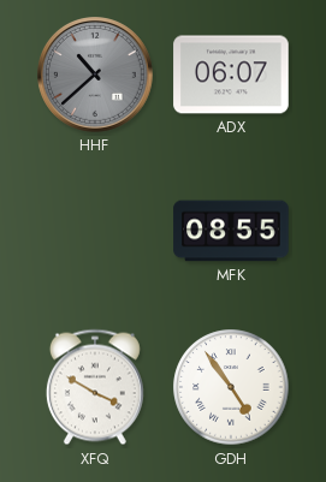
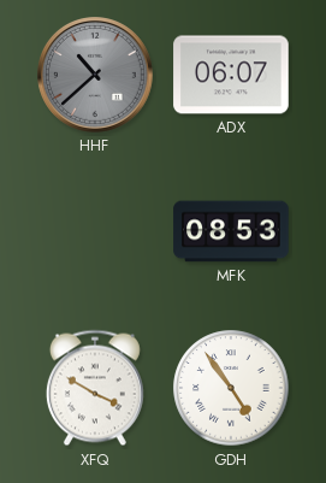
MFK: 08:55 -> 08:53 (231, 231)
